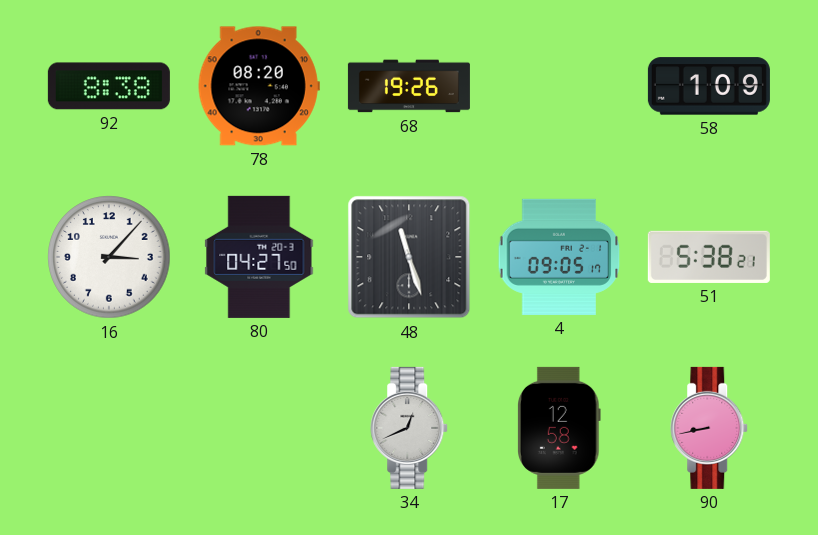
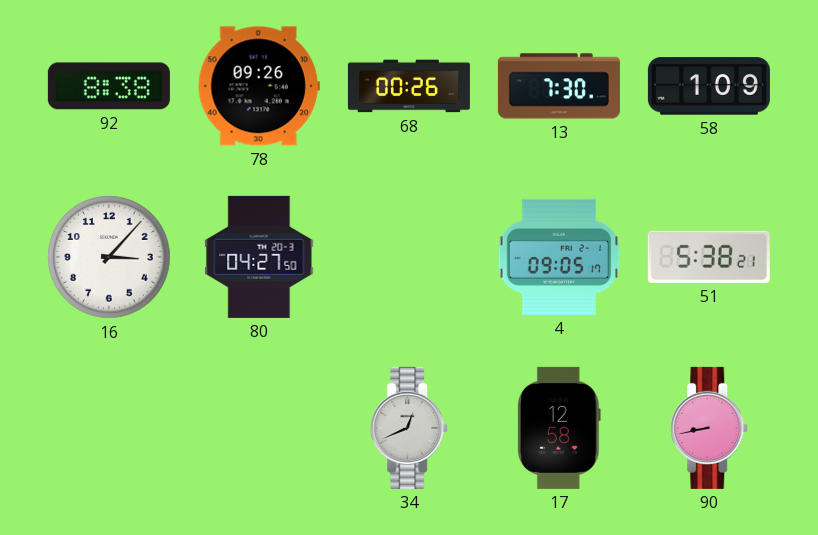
78: 08:20 -> 09:26 (259, 86)
68: 19:26 -> 00:26 (409, 86)
13: none -> 7:30 (559, 86)
48: 11:27 -> none (409, 257)
